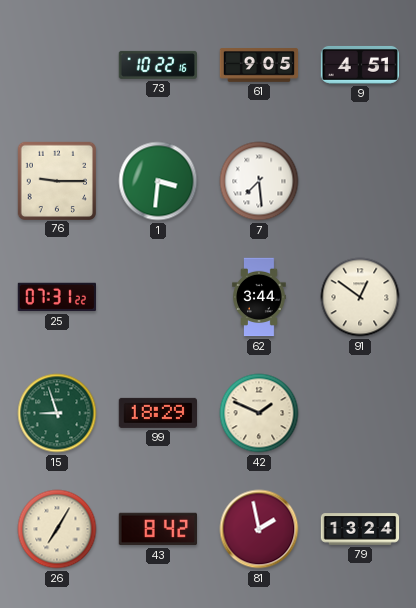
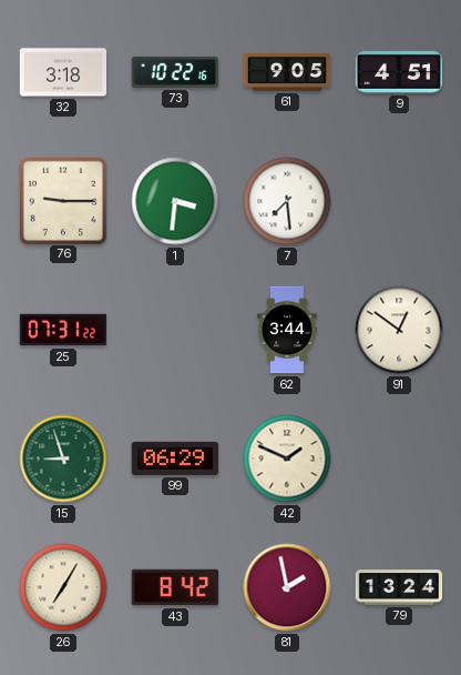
32: none -> 3:18 (63, 72)
99: 18:29 -> 06:29 (174, 459)
